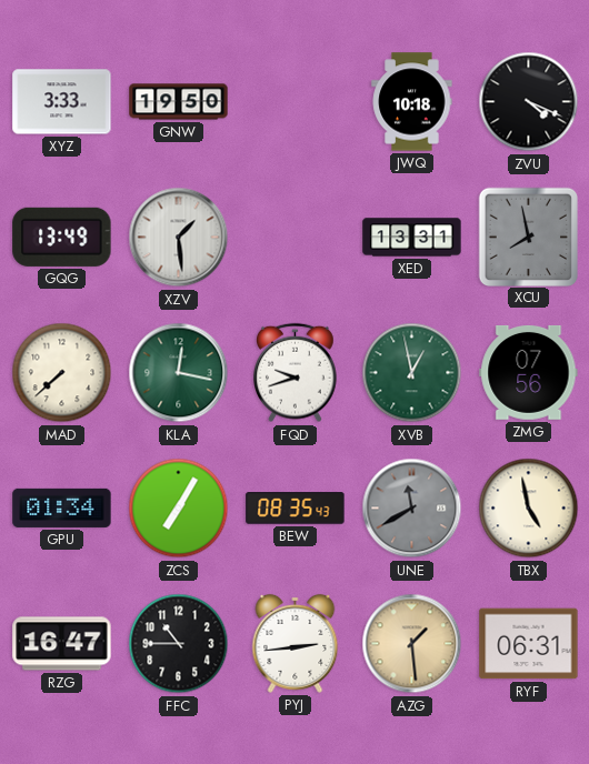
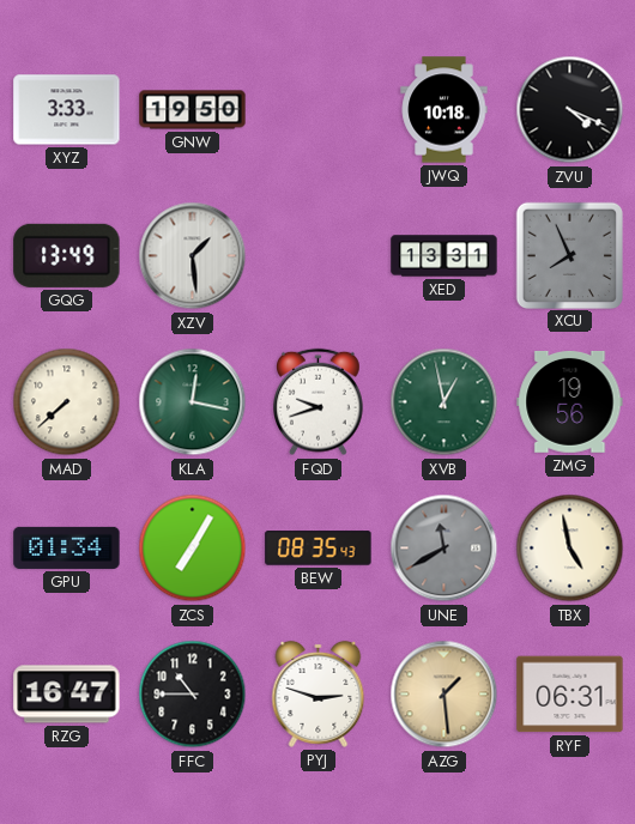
XCU: 7:58 -> 7:56 (569, 255)
ZMG: 07:56 -> 19:56 (570, 402)
PYJ: 2:44 -> 2:48 (319, 693)
